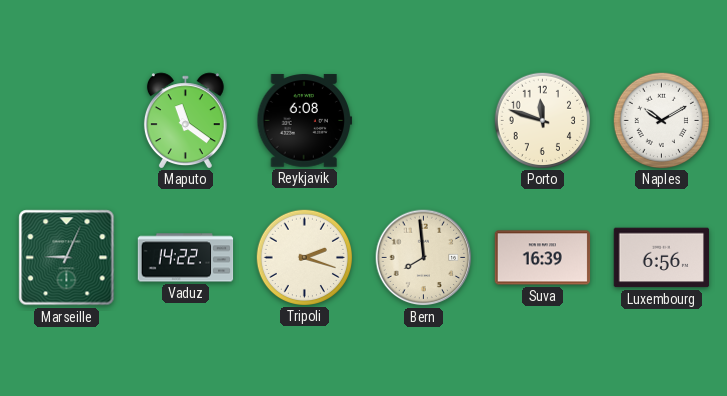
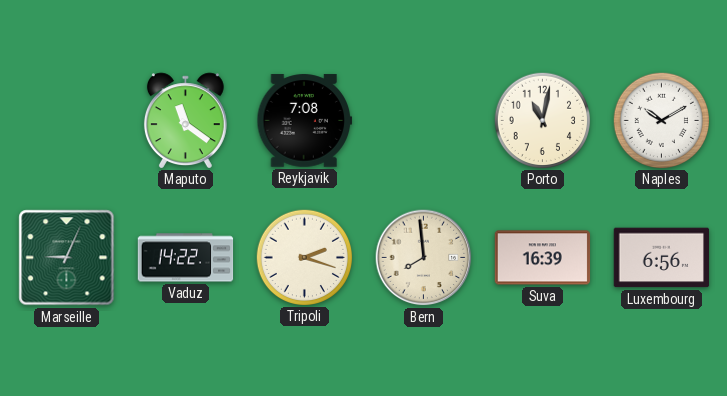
Reykjavik: 6:08 -> 7:08 (305, 121)
Porto: 11:48 -> 11:02 (542, 120)
